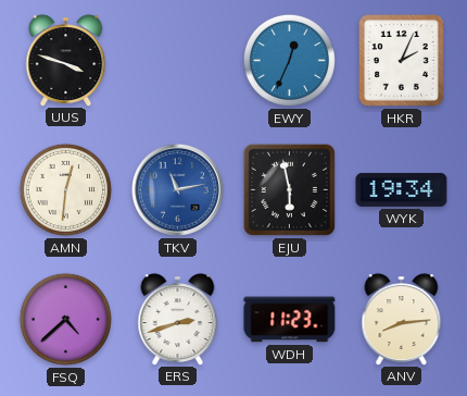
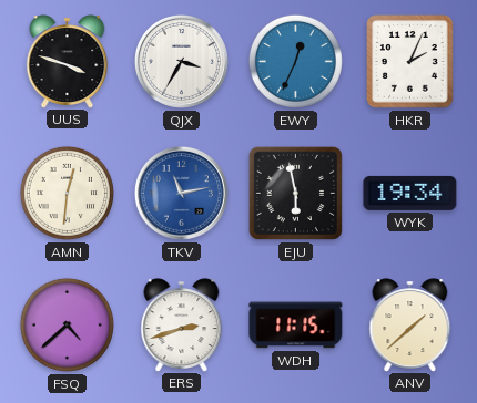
QJX: none -> 3:35 (181, 61)
WDH: 11:23 -> 11:15 (296, 325)
ANV: 8:14 -> 1:38 (410, 324)
